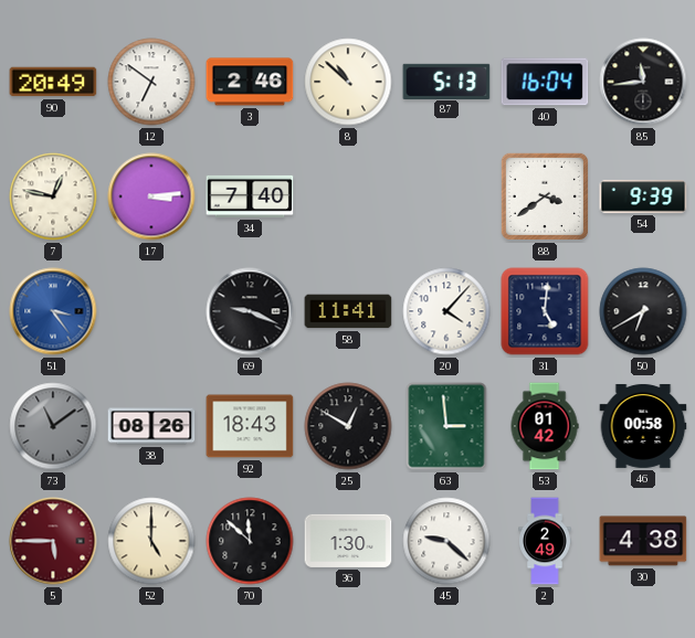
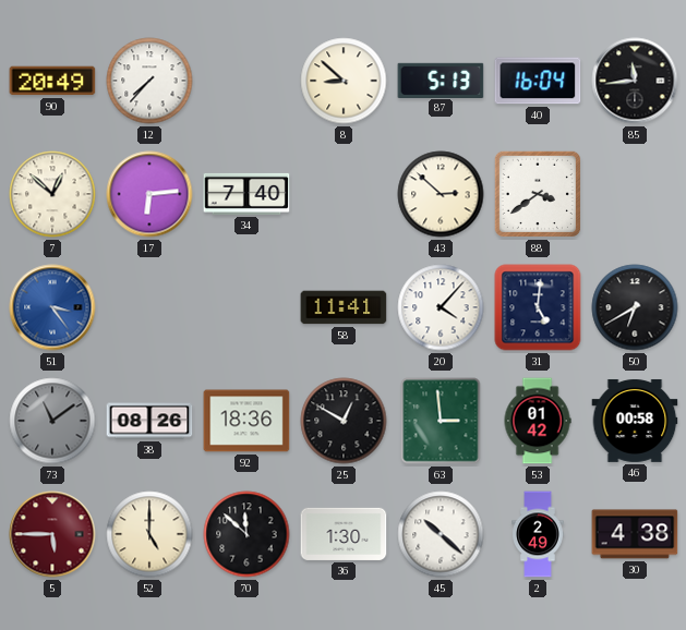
12: 6:51 -> 7:37 (149, 81)
3: 2:46 -> none (250, 82)
8: 10:52 -> 8:52 (344, 81)
7: 12:47 -> 12:52 (52, 194)
17: 3:14 -> 6:14 (149, 194)
43: none -> 2:52 (441, 194)
54: 9:39 -> none (643, 196)
69: 9:19 -> none (250, 311)
92: 18:43 -> 18:36 (246, 421)
45: 9:22 -> 10:22 (441, 534)
